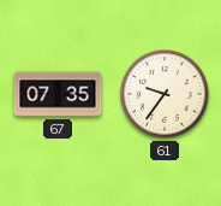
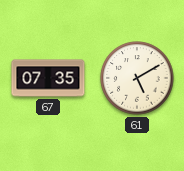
61: 9:36 -> 5:10 (137, 78)
